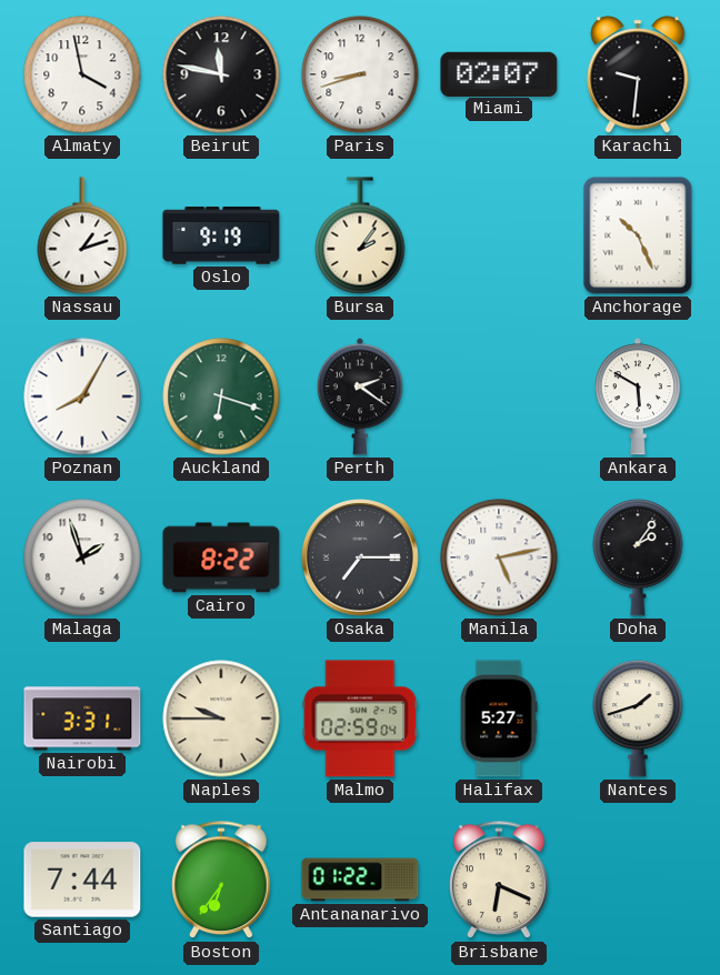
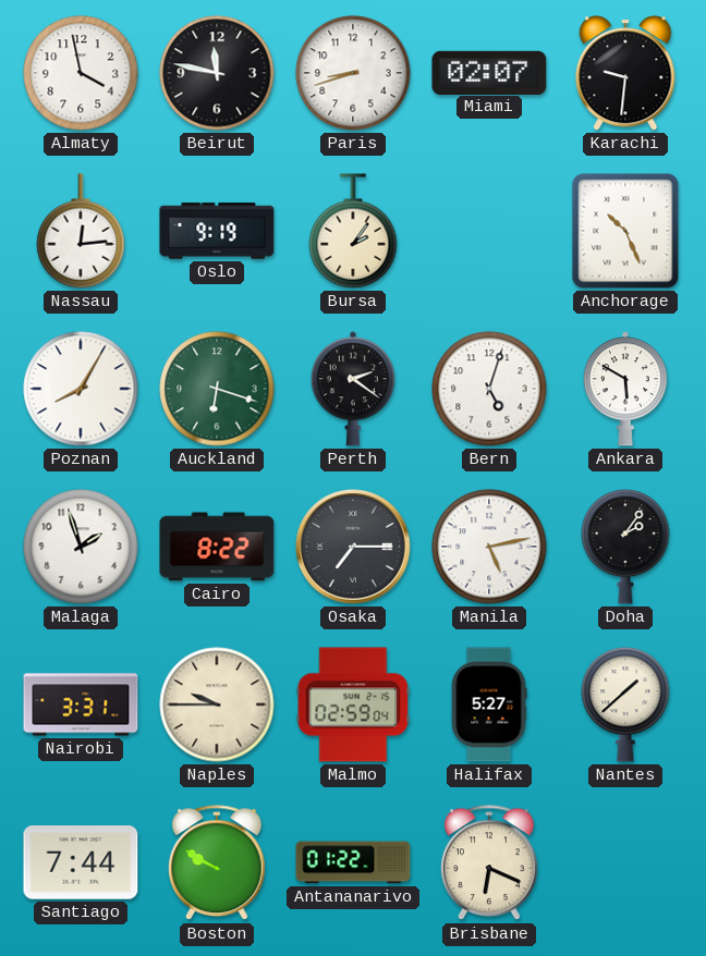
Nassau: 1:12 -> 12:14 (81, 231)
Bern: none -> 5:03 (489, 389)
Nantes: 1:42 -> 1:38 (625, 704)
Boston: 6:36 -> 9:50 (217, 863)
